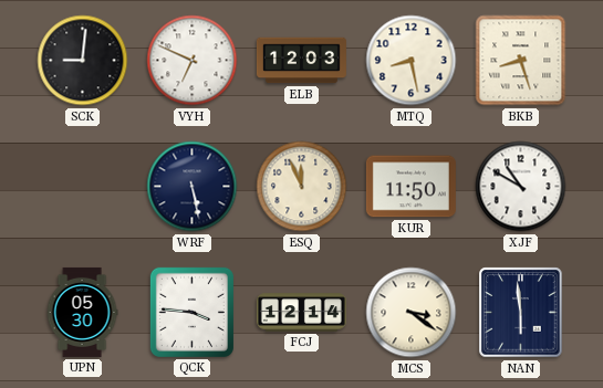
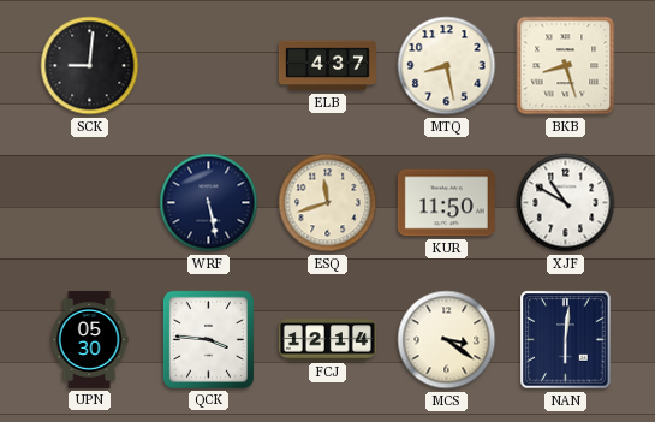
VYH: 6:49 -> none (193, 61)
ELB: 12:03 -> 4:37 (327, 66)
ESQ: 11:56 -> 11:42 (328, 203)
NAN: 5:59 -> 6:01 (566, 340)
